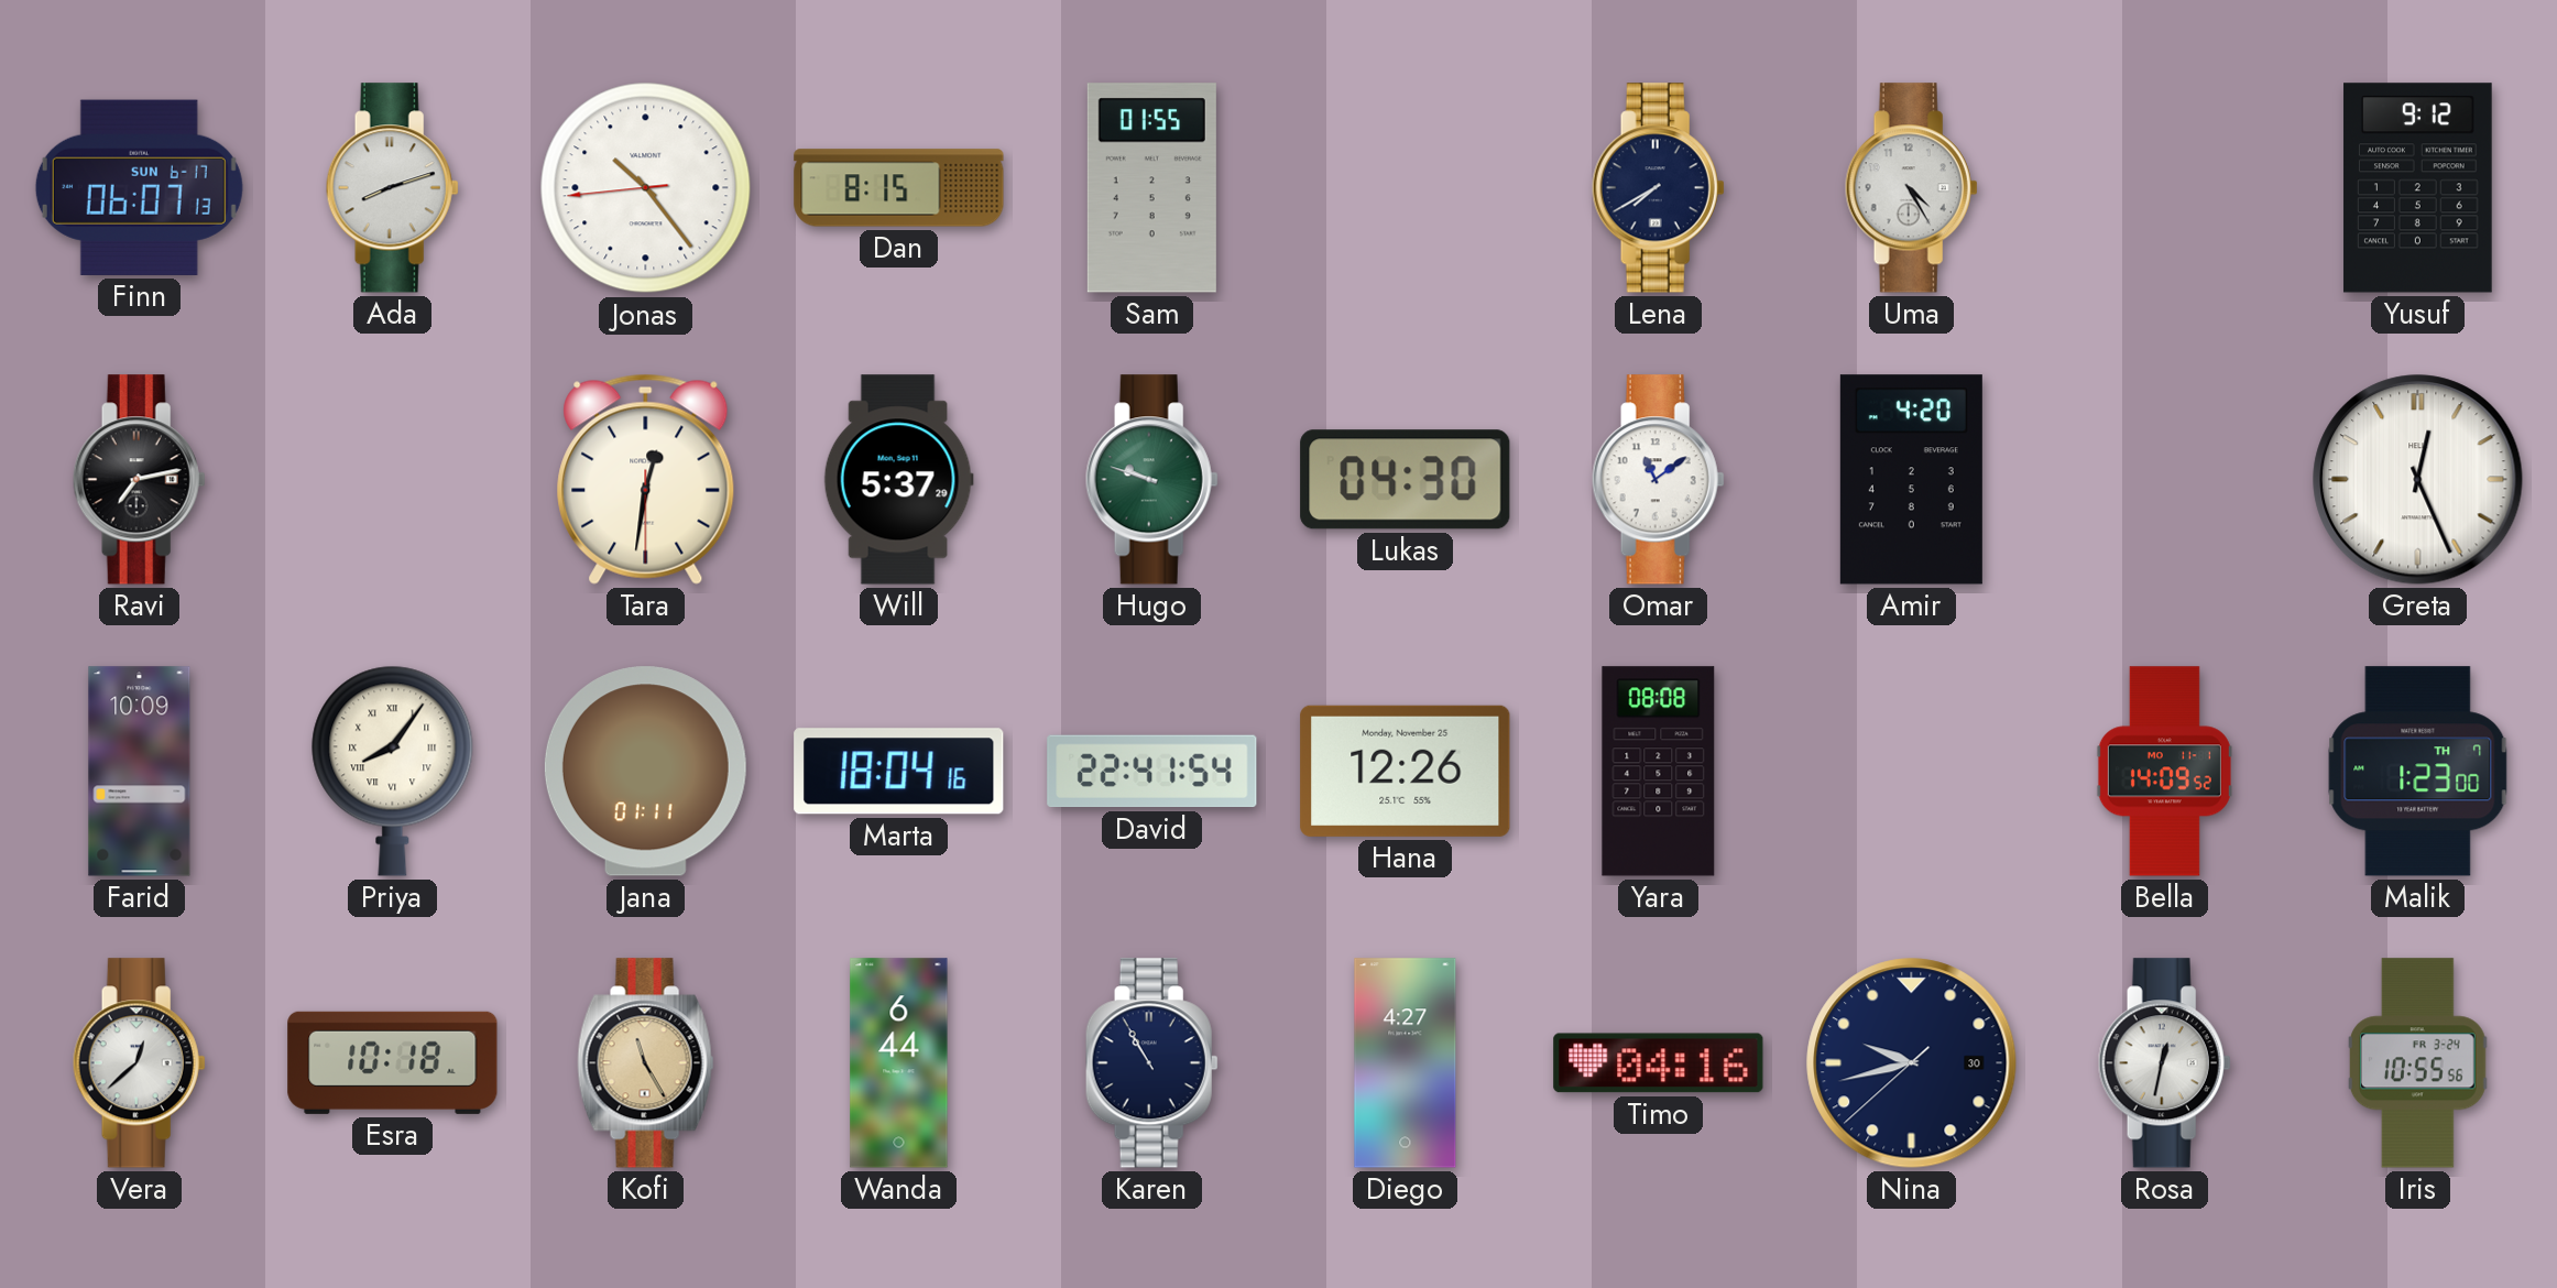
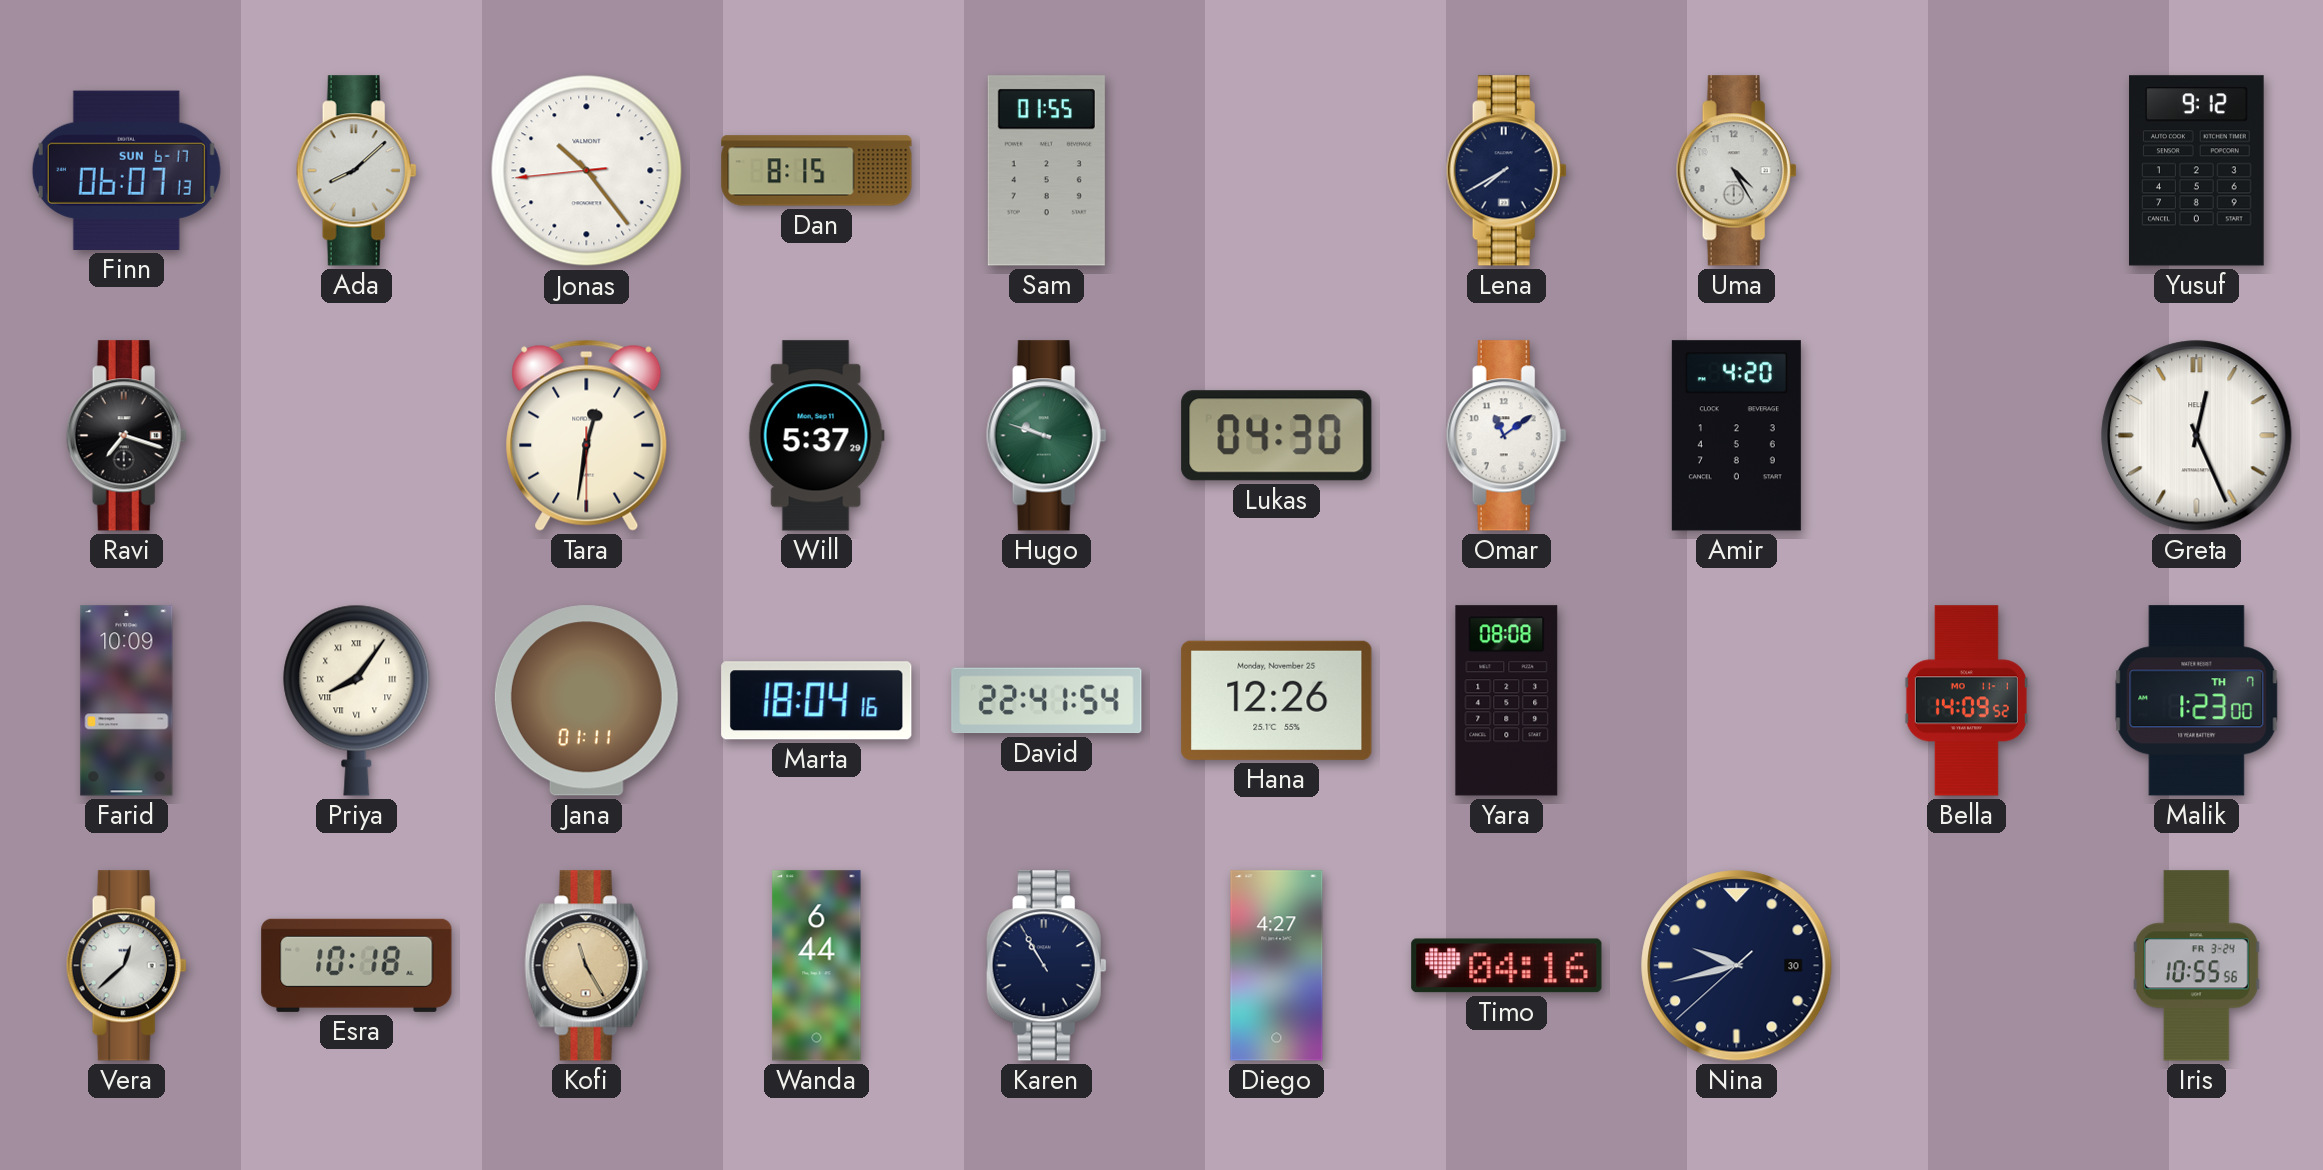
Ada: 8:12 -> 8:08 (356, 171)
Ravi: 7:13 -> 7:18 (126, 436)
Rosa: 12:32 -> none (2164, 1063)
